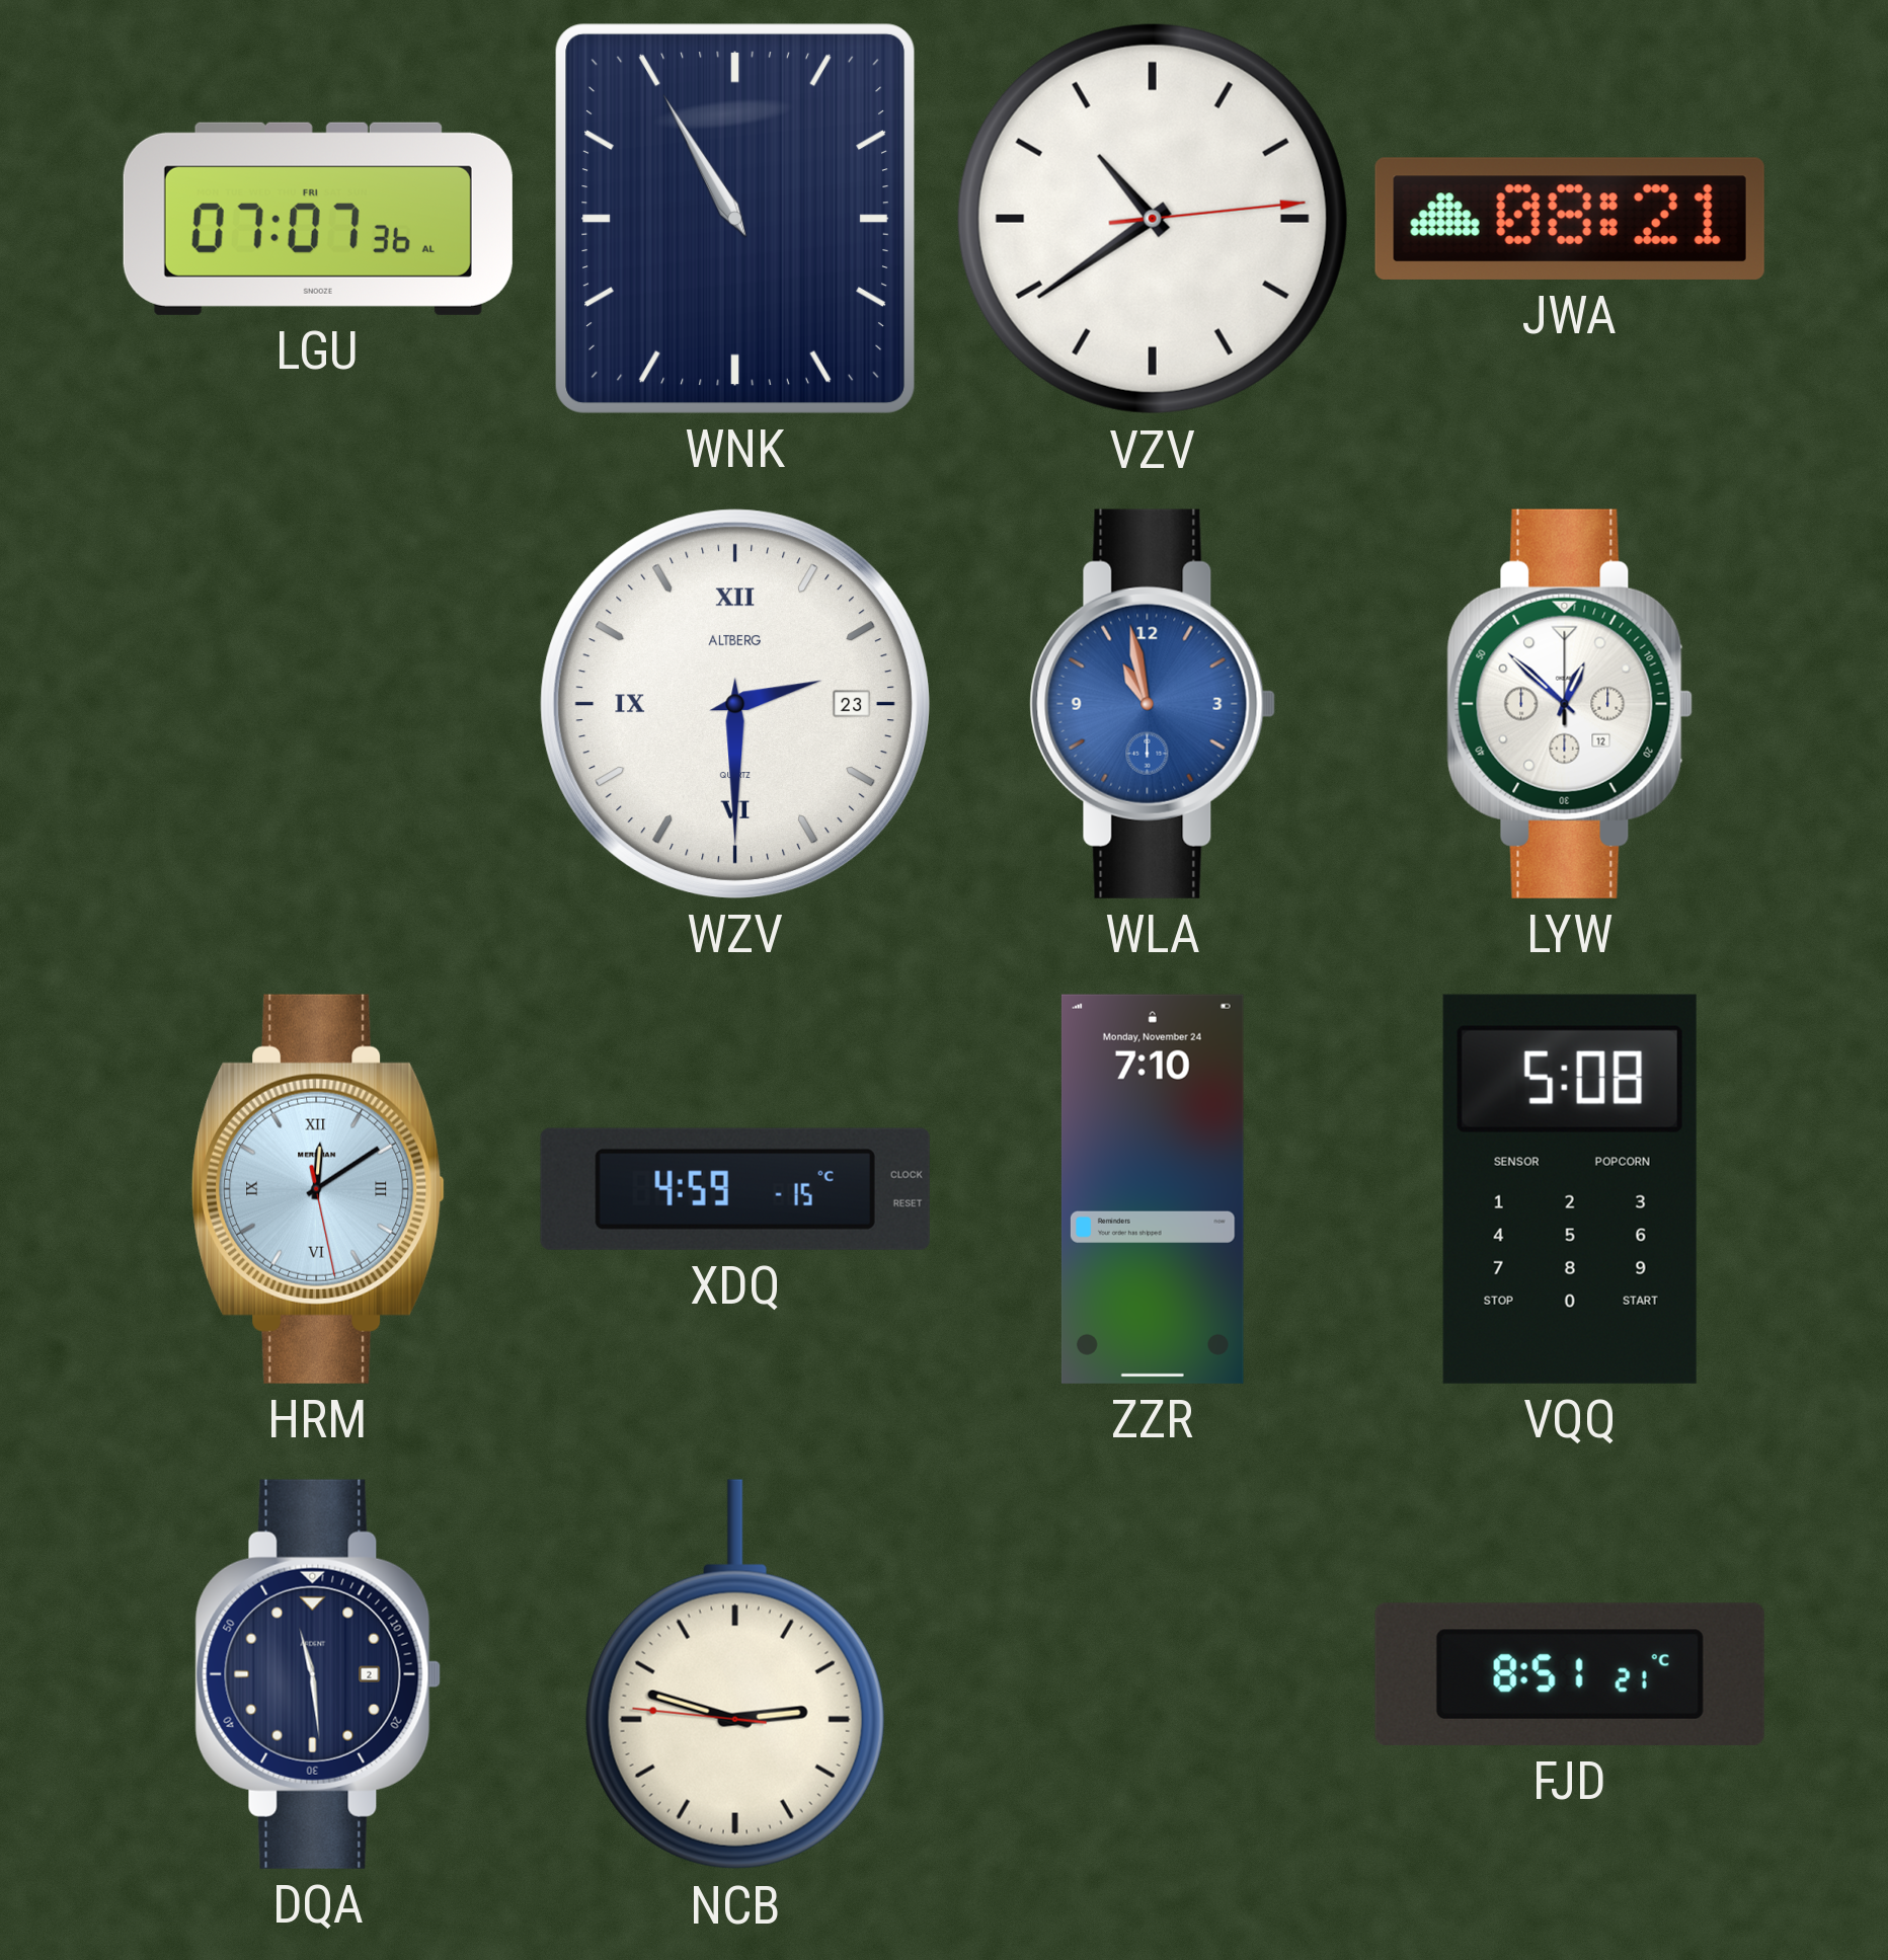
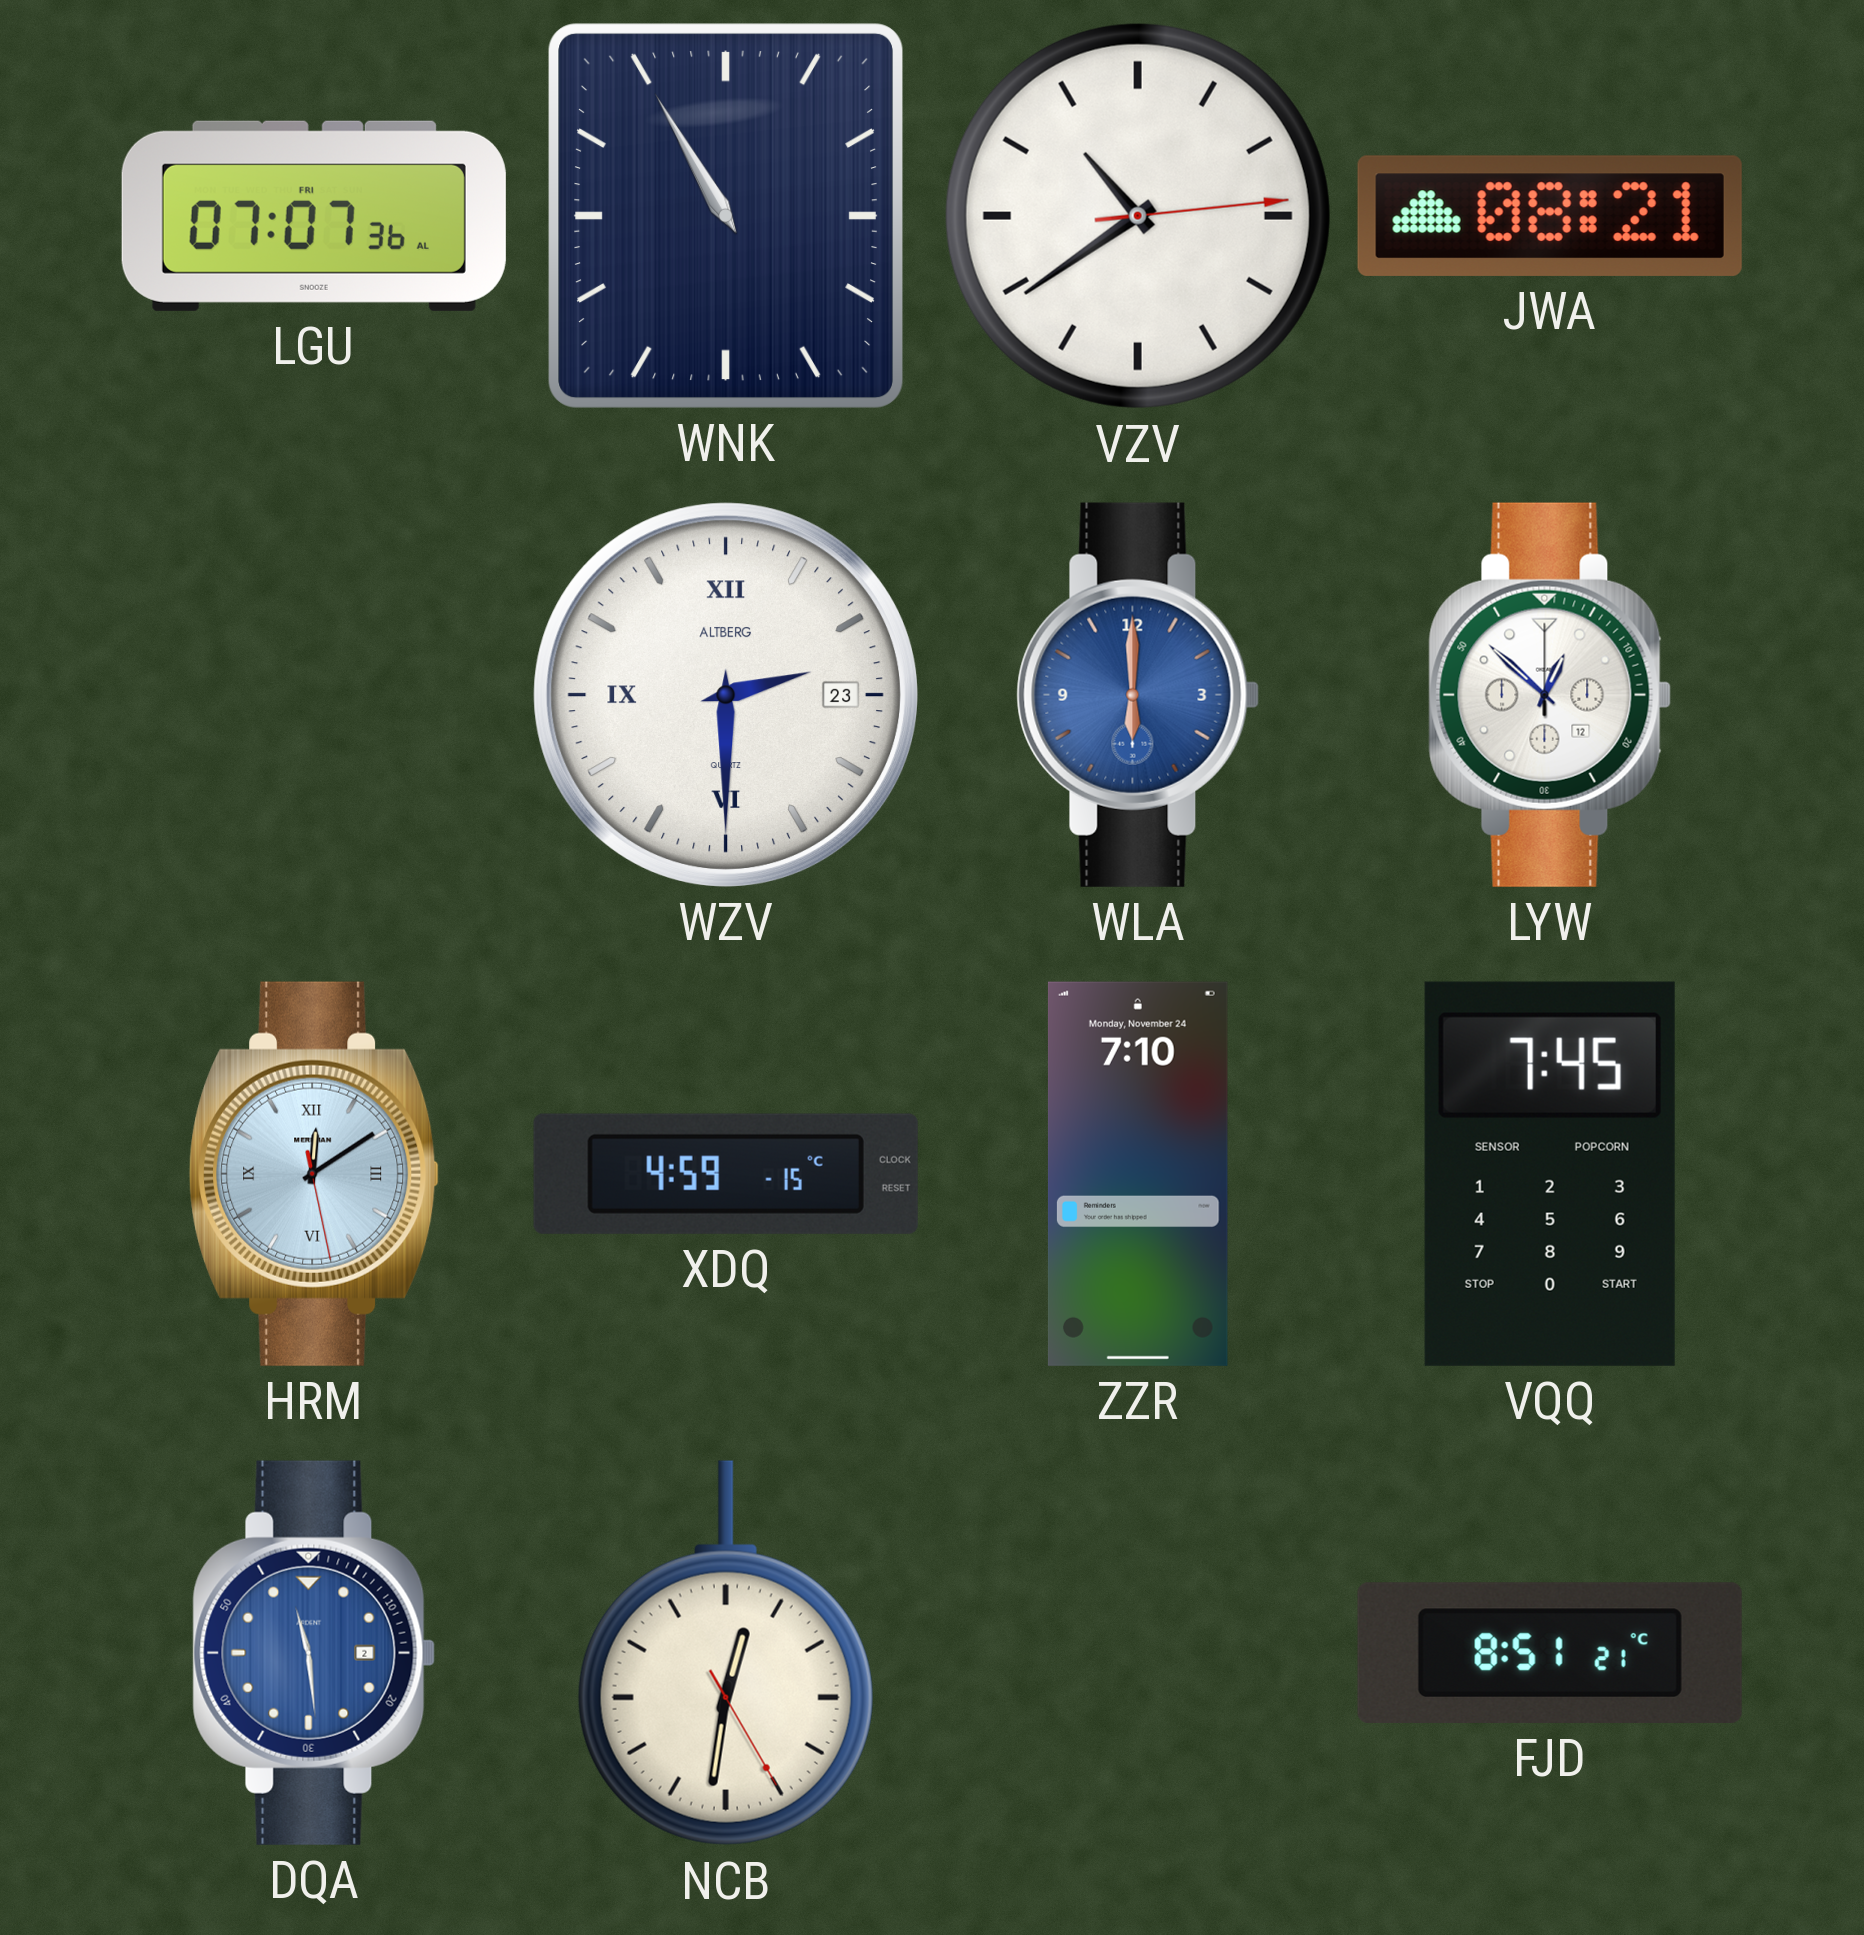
WLA: 10:58 -> 6:00 (1138, 695)
VQQ: 5:08 -> 7:45 (1550, 1174)
DQA dial: navy -> blue (314, 1653)
NCB: 2:47 -> 12:31 (726, 1653)
